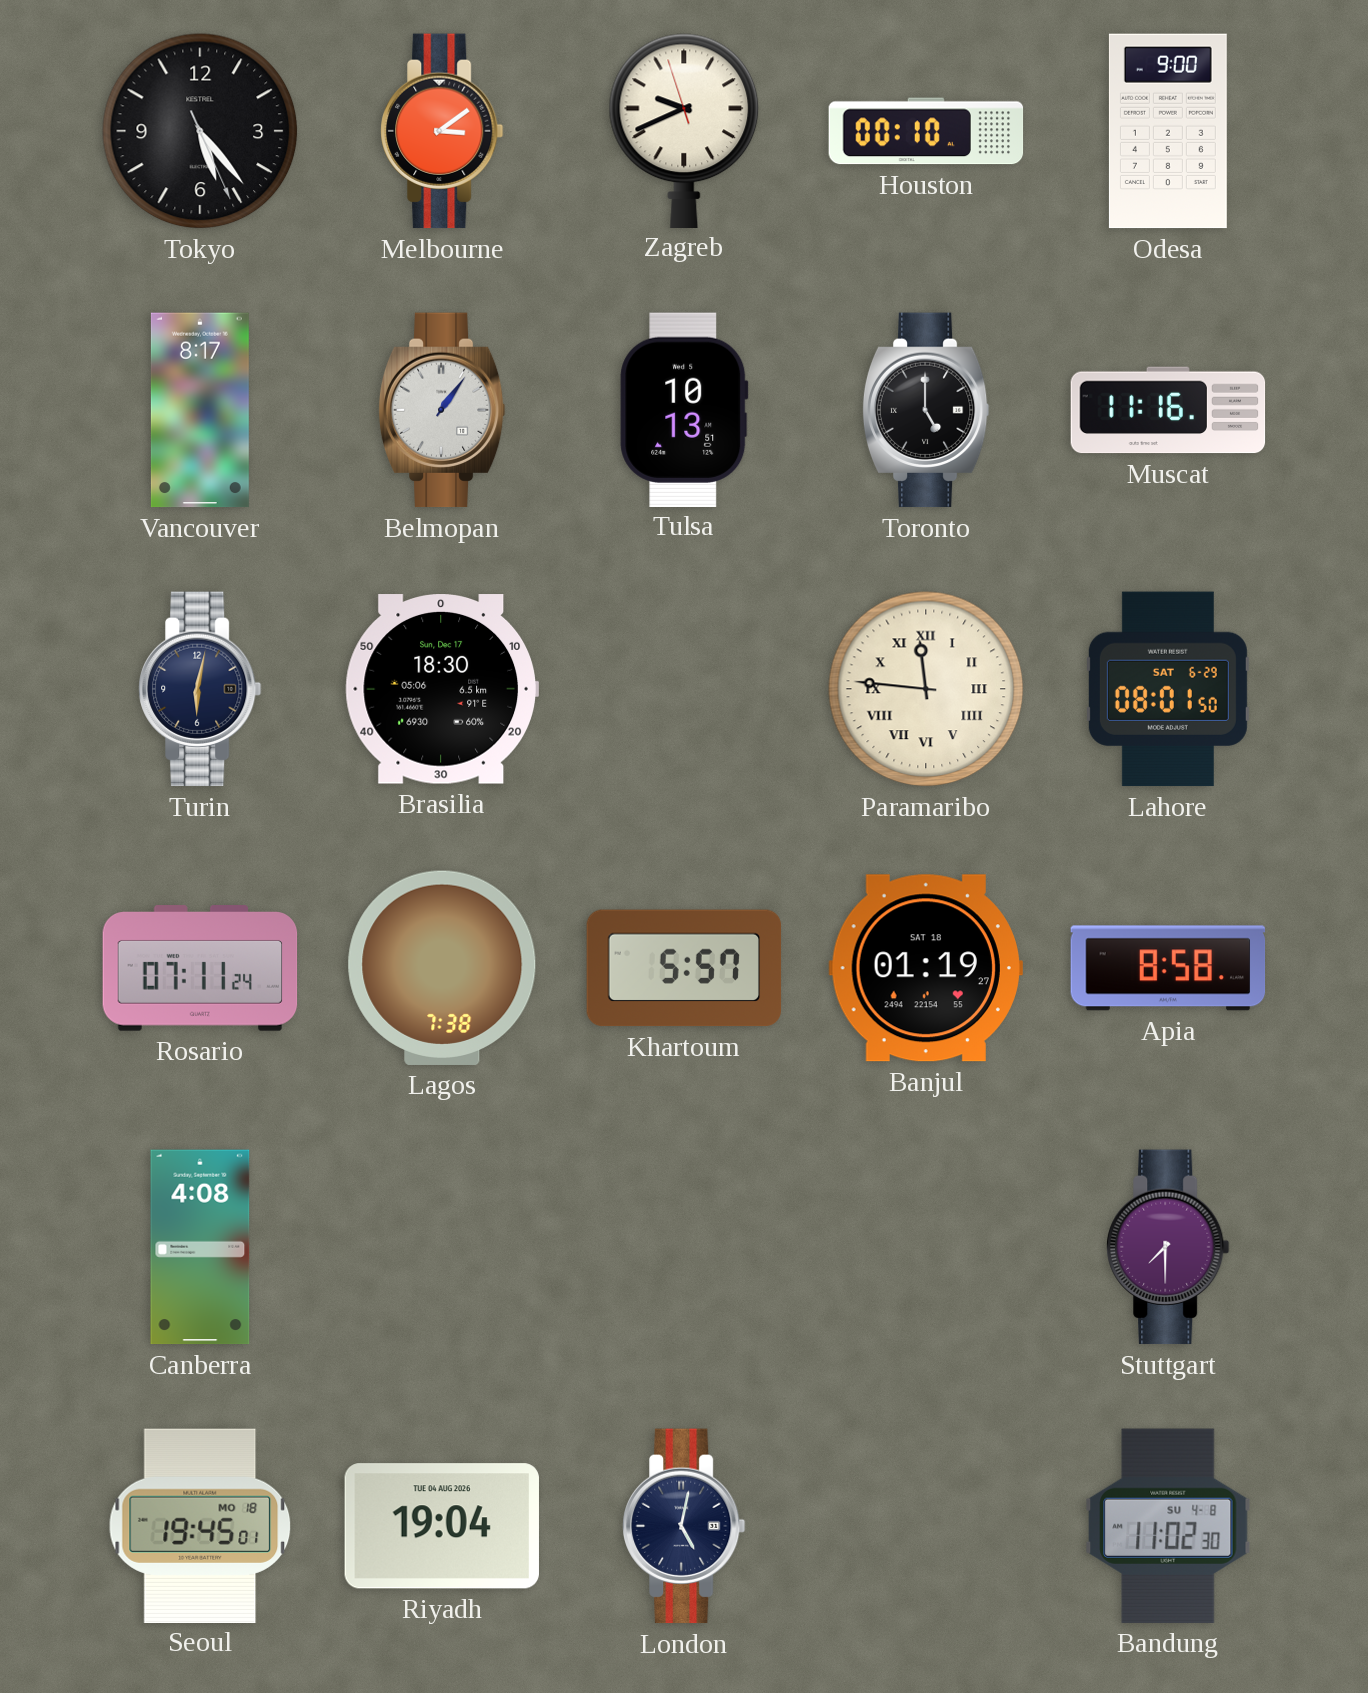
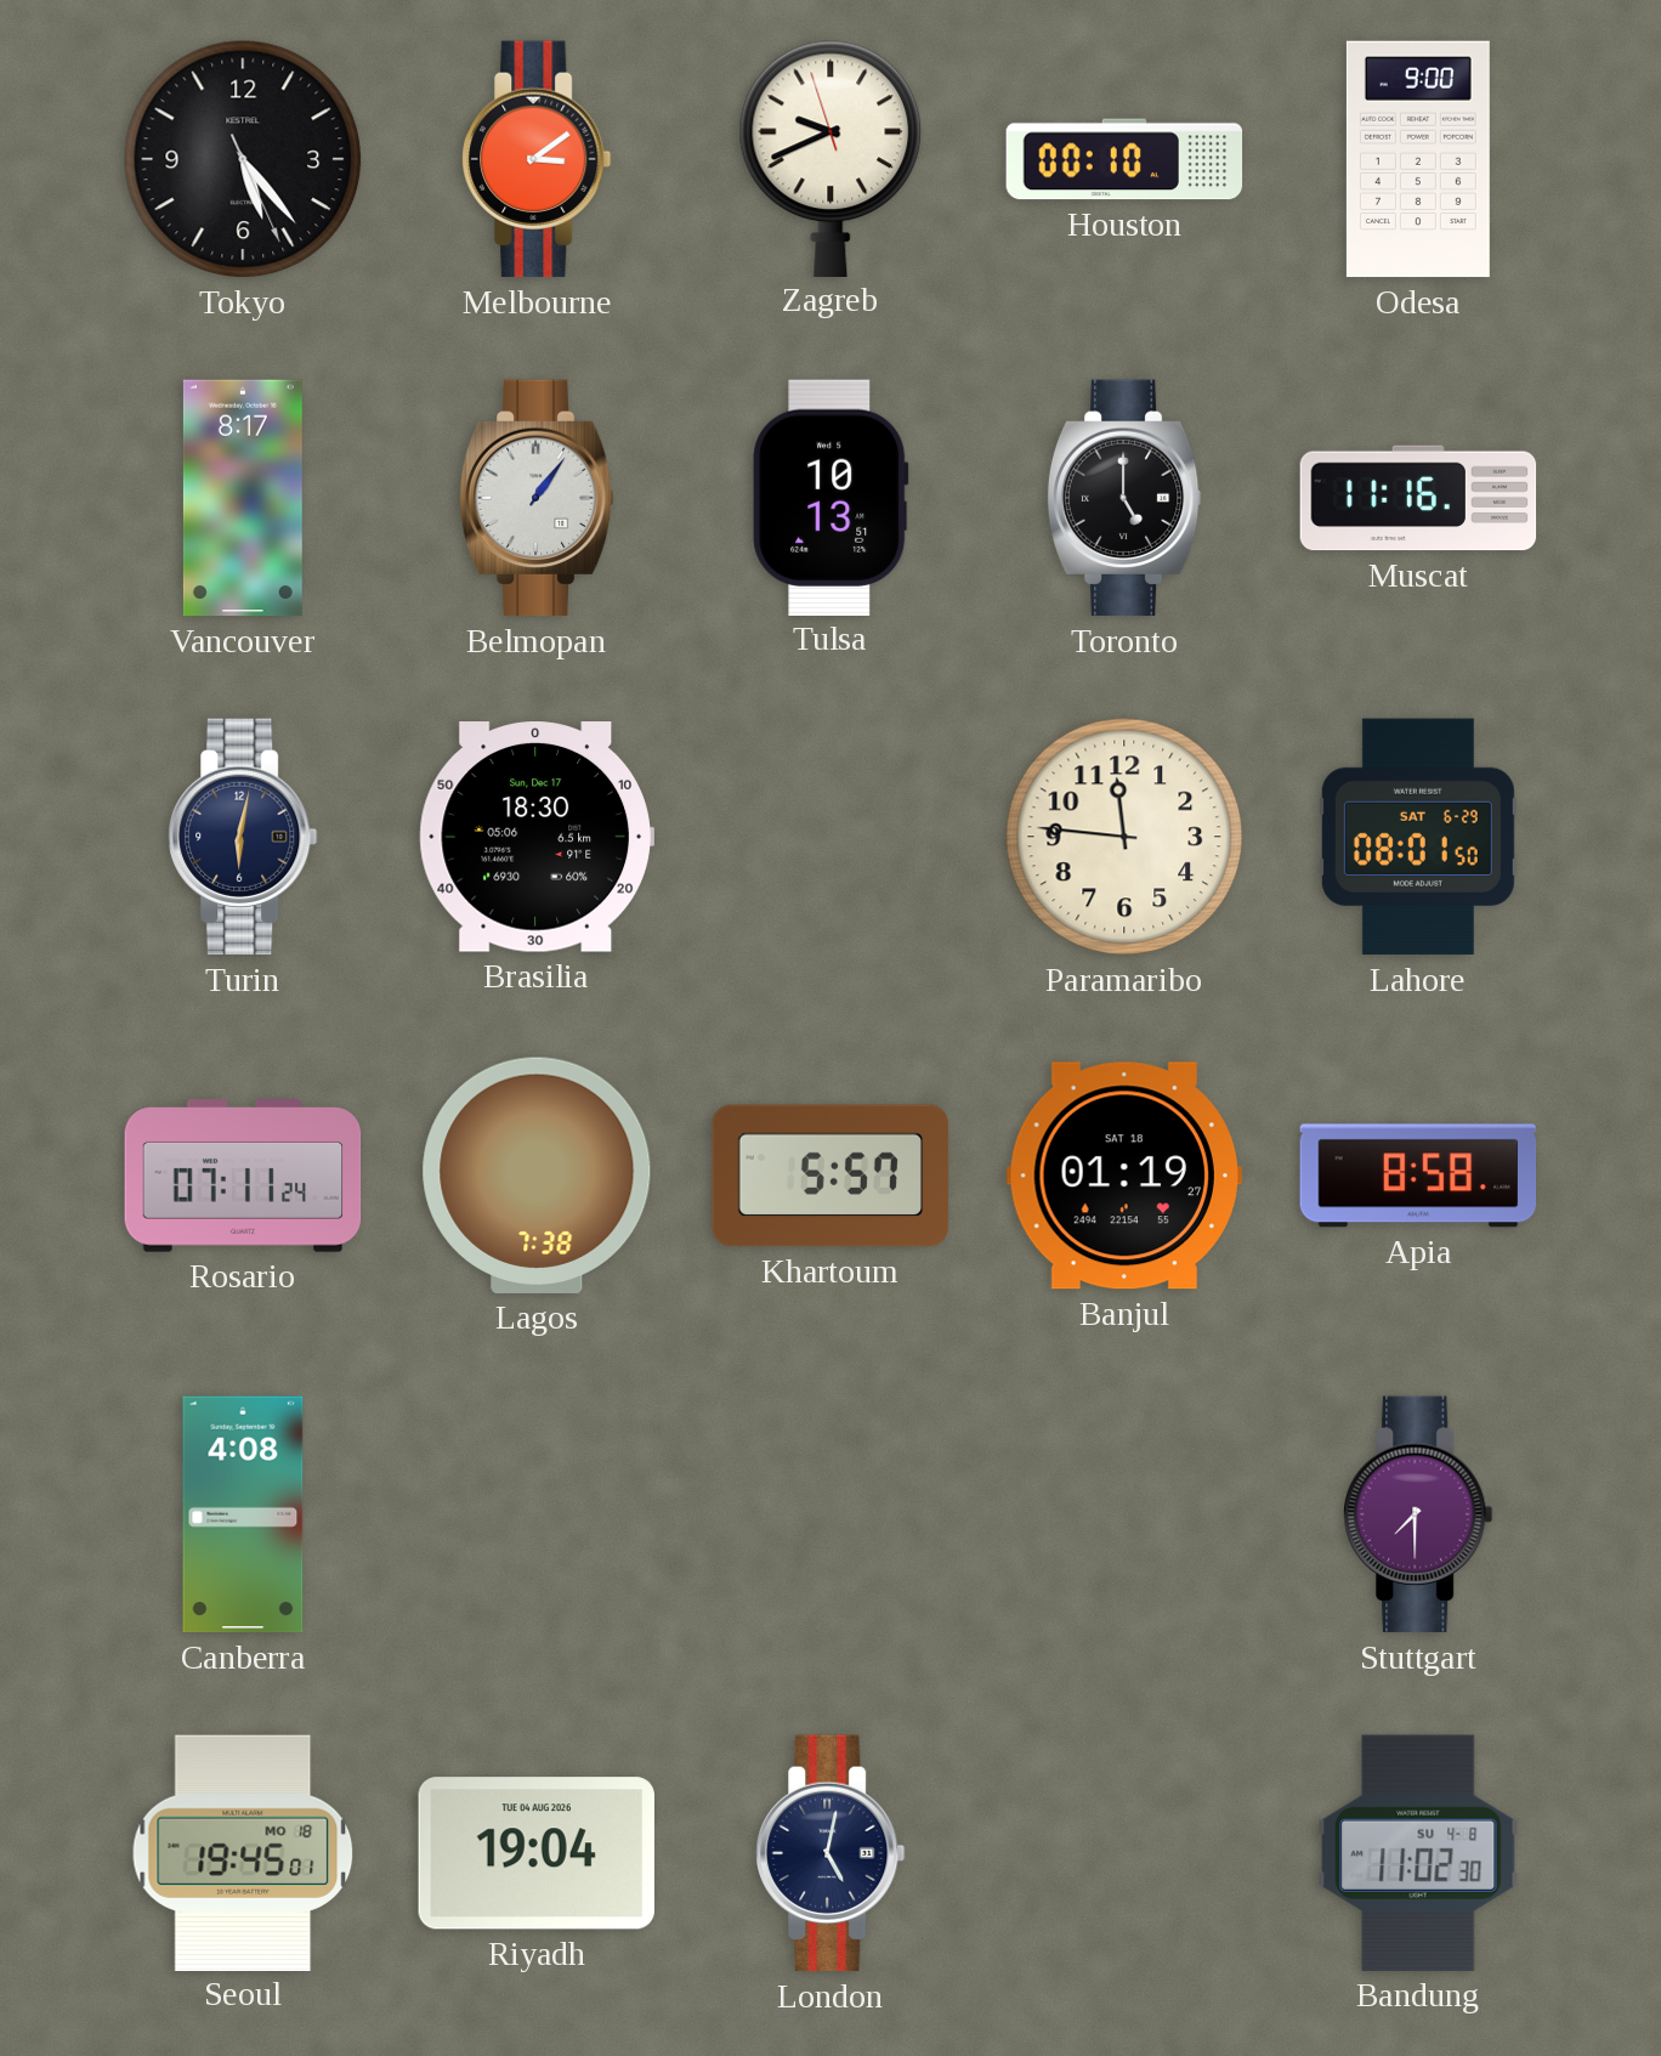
Paramaribo numerals: Roman -> Arabic (1124, 837)
